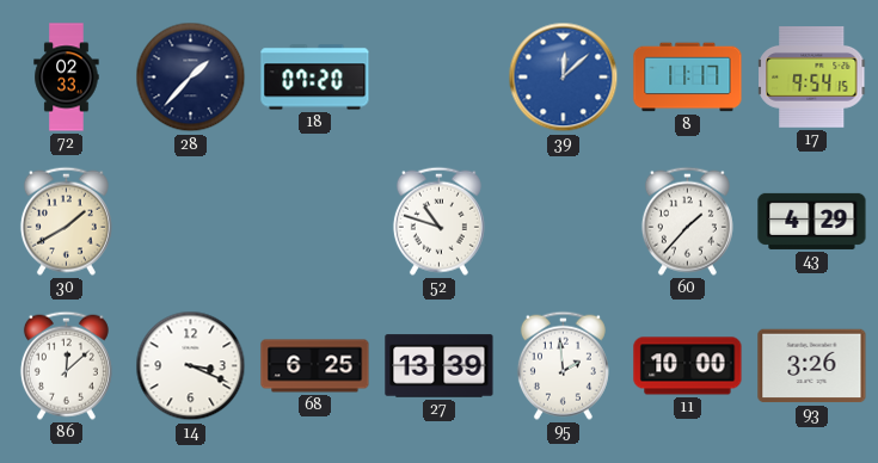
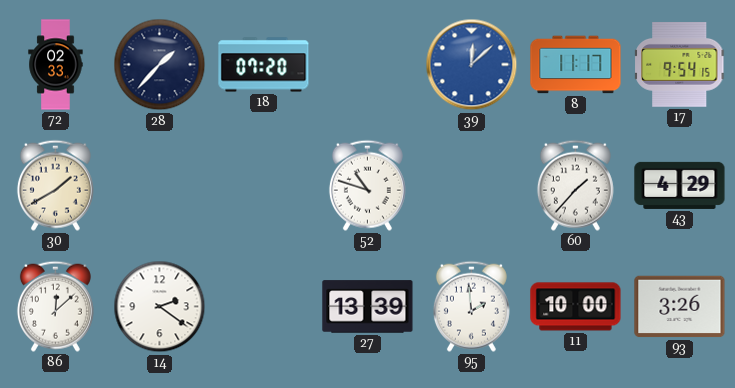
14: 3:19 -> 2:21 (160, 307)
68: 6:25 -> none (315, 366)
